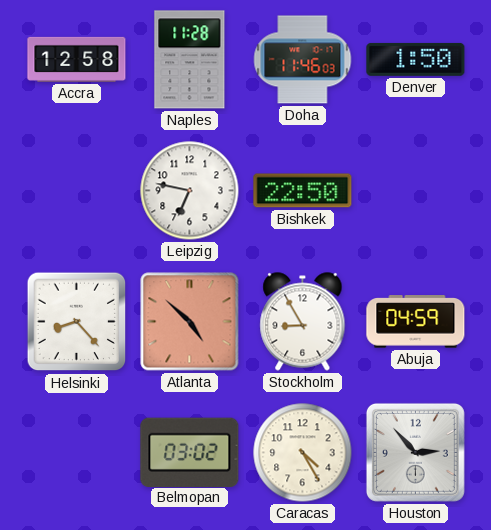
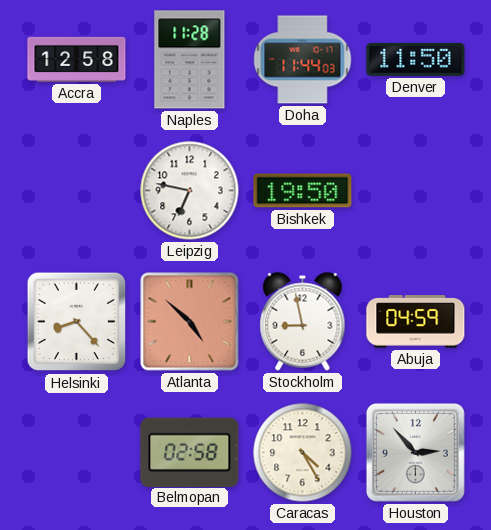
Doha: 11:46 -> 11:44 (303, 60)
Denver: 1:50 -> 11:50 (416, 59)
Bishkek: 22:50 -> 19:50 (303, 191)
Stockholm: 8:55 -> 8:58 (303, 322)
Belmopan: 03:02 -> 02:58 (190, 452)
